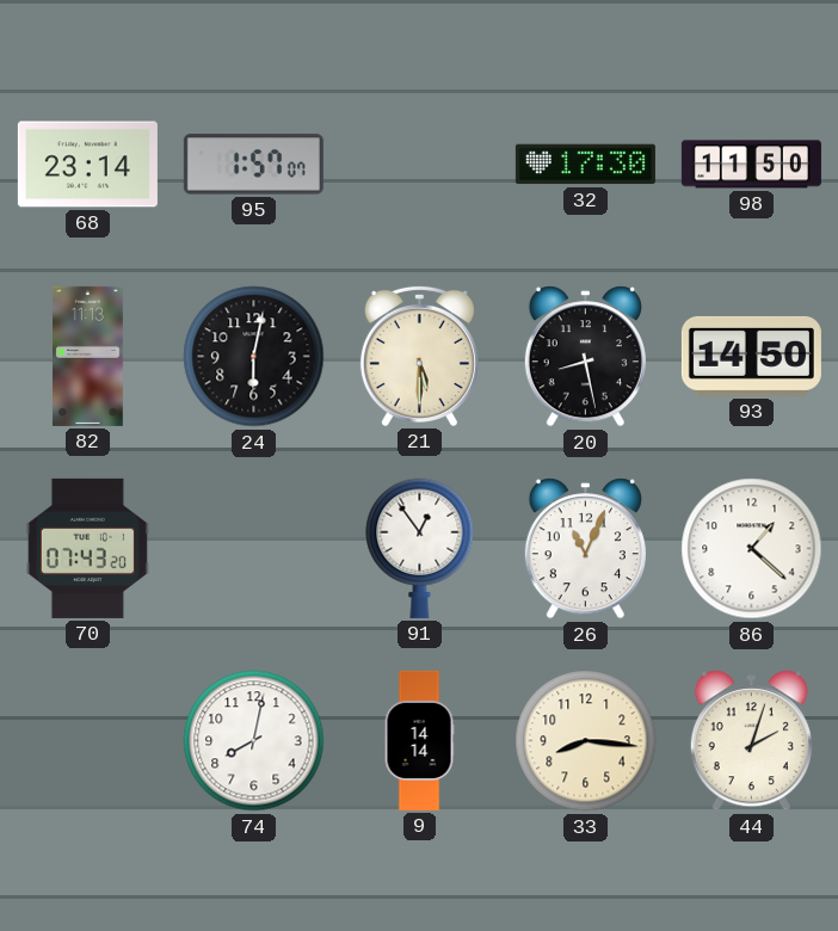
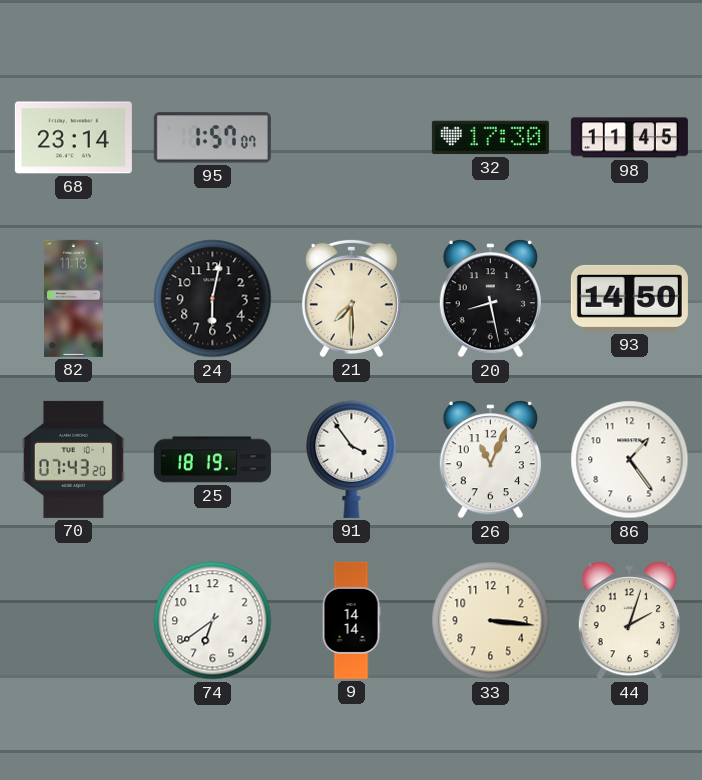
98: 11:50 -> 11:45 (629, 138)
21: 5:30 -> 7:30 (351, 298)
25: none -> 18:19 (212, 460)
91: 12:54 -> 3:54 (352, 459)
86: 1:22 -> 1:24 (630, 460)
74: 8:02 -> 6:39 (213, 621)
33: 8:16 -> 3:16 (491, 621)
